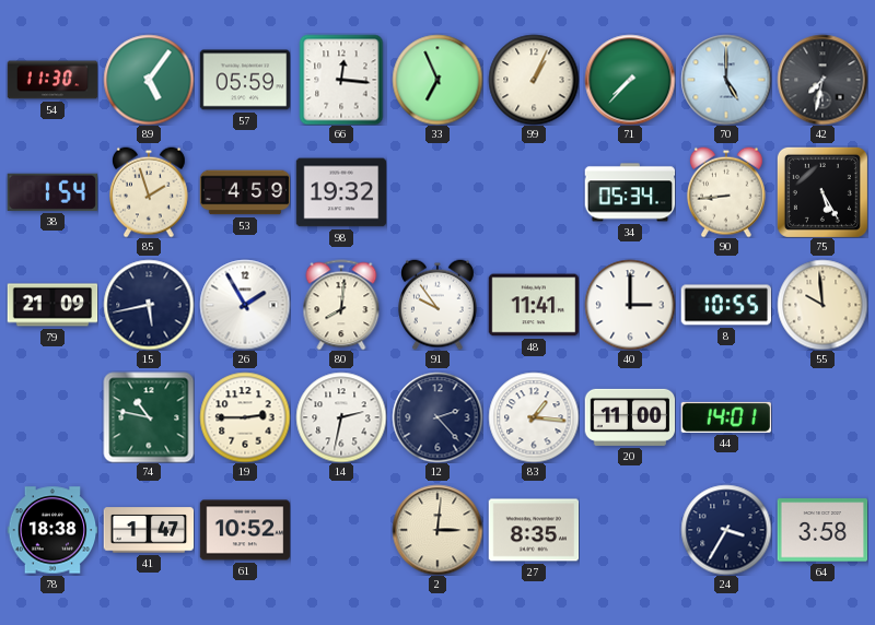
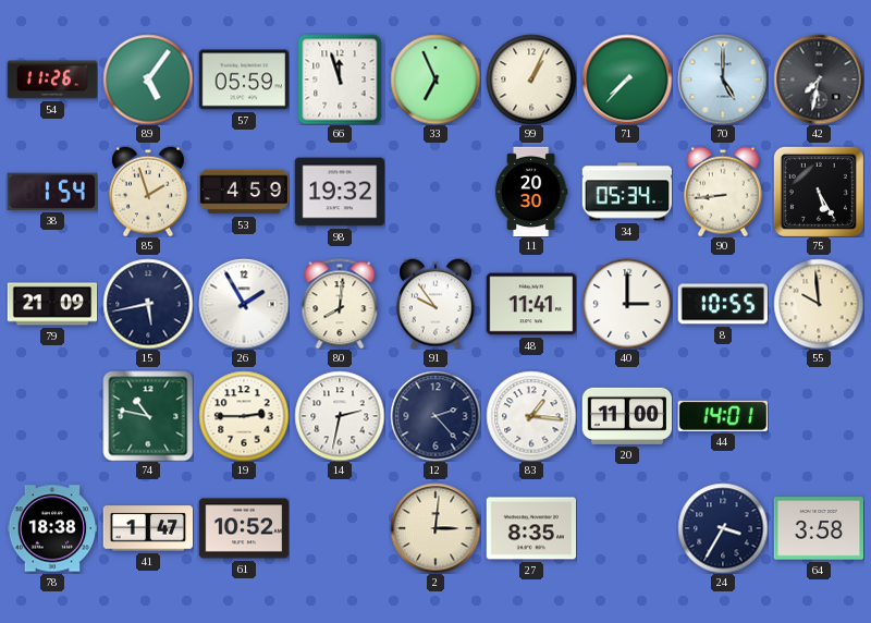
54: 11:30 -> 11:26 (52, 80)
66: 12:16 -> 11:57 (340, 80)
11: none -> 20:30 (531, 192)
